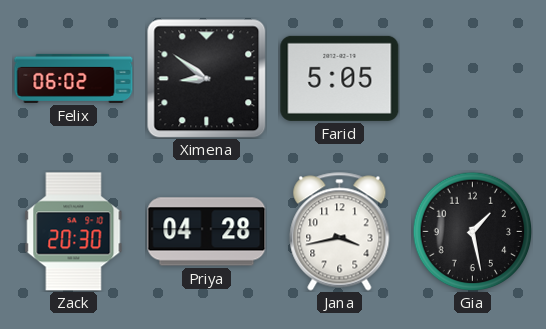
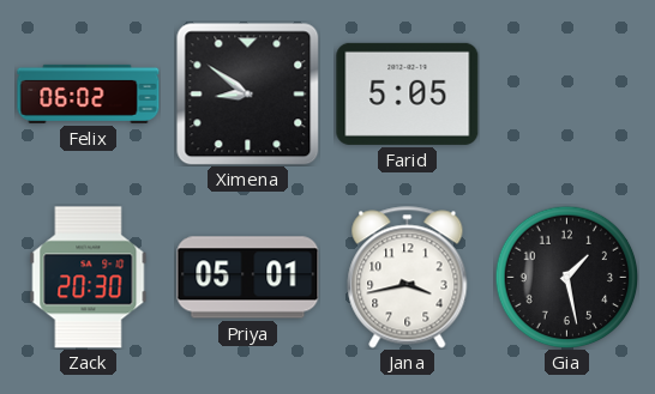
Priya: 04:28 -> 05:01 (248, 278)
